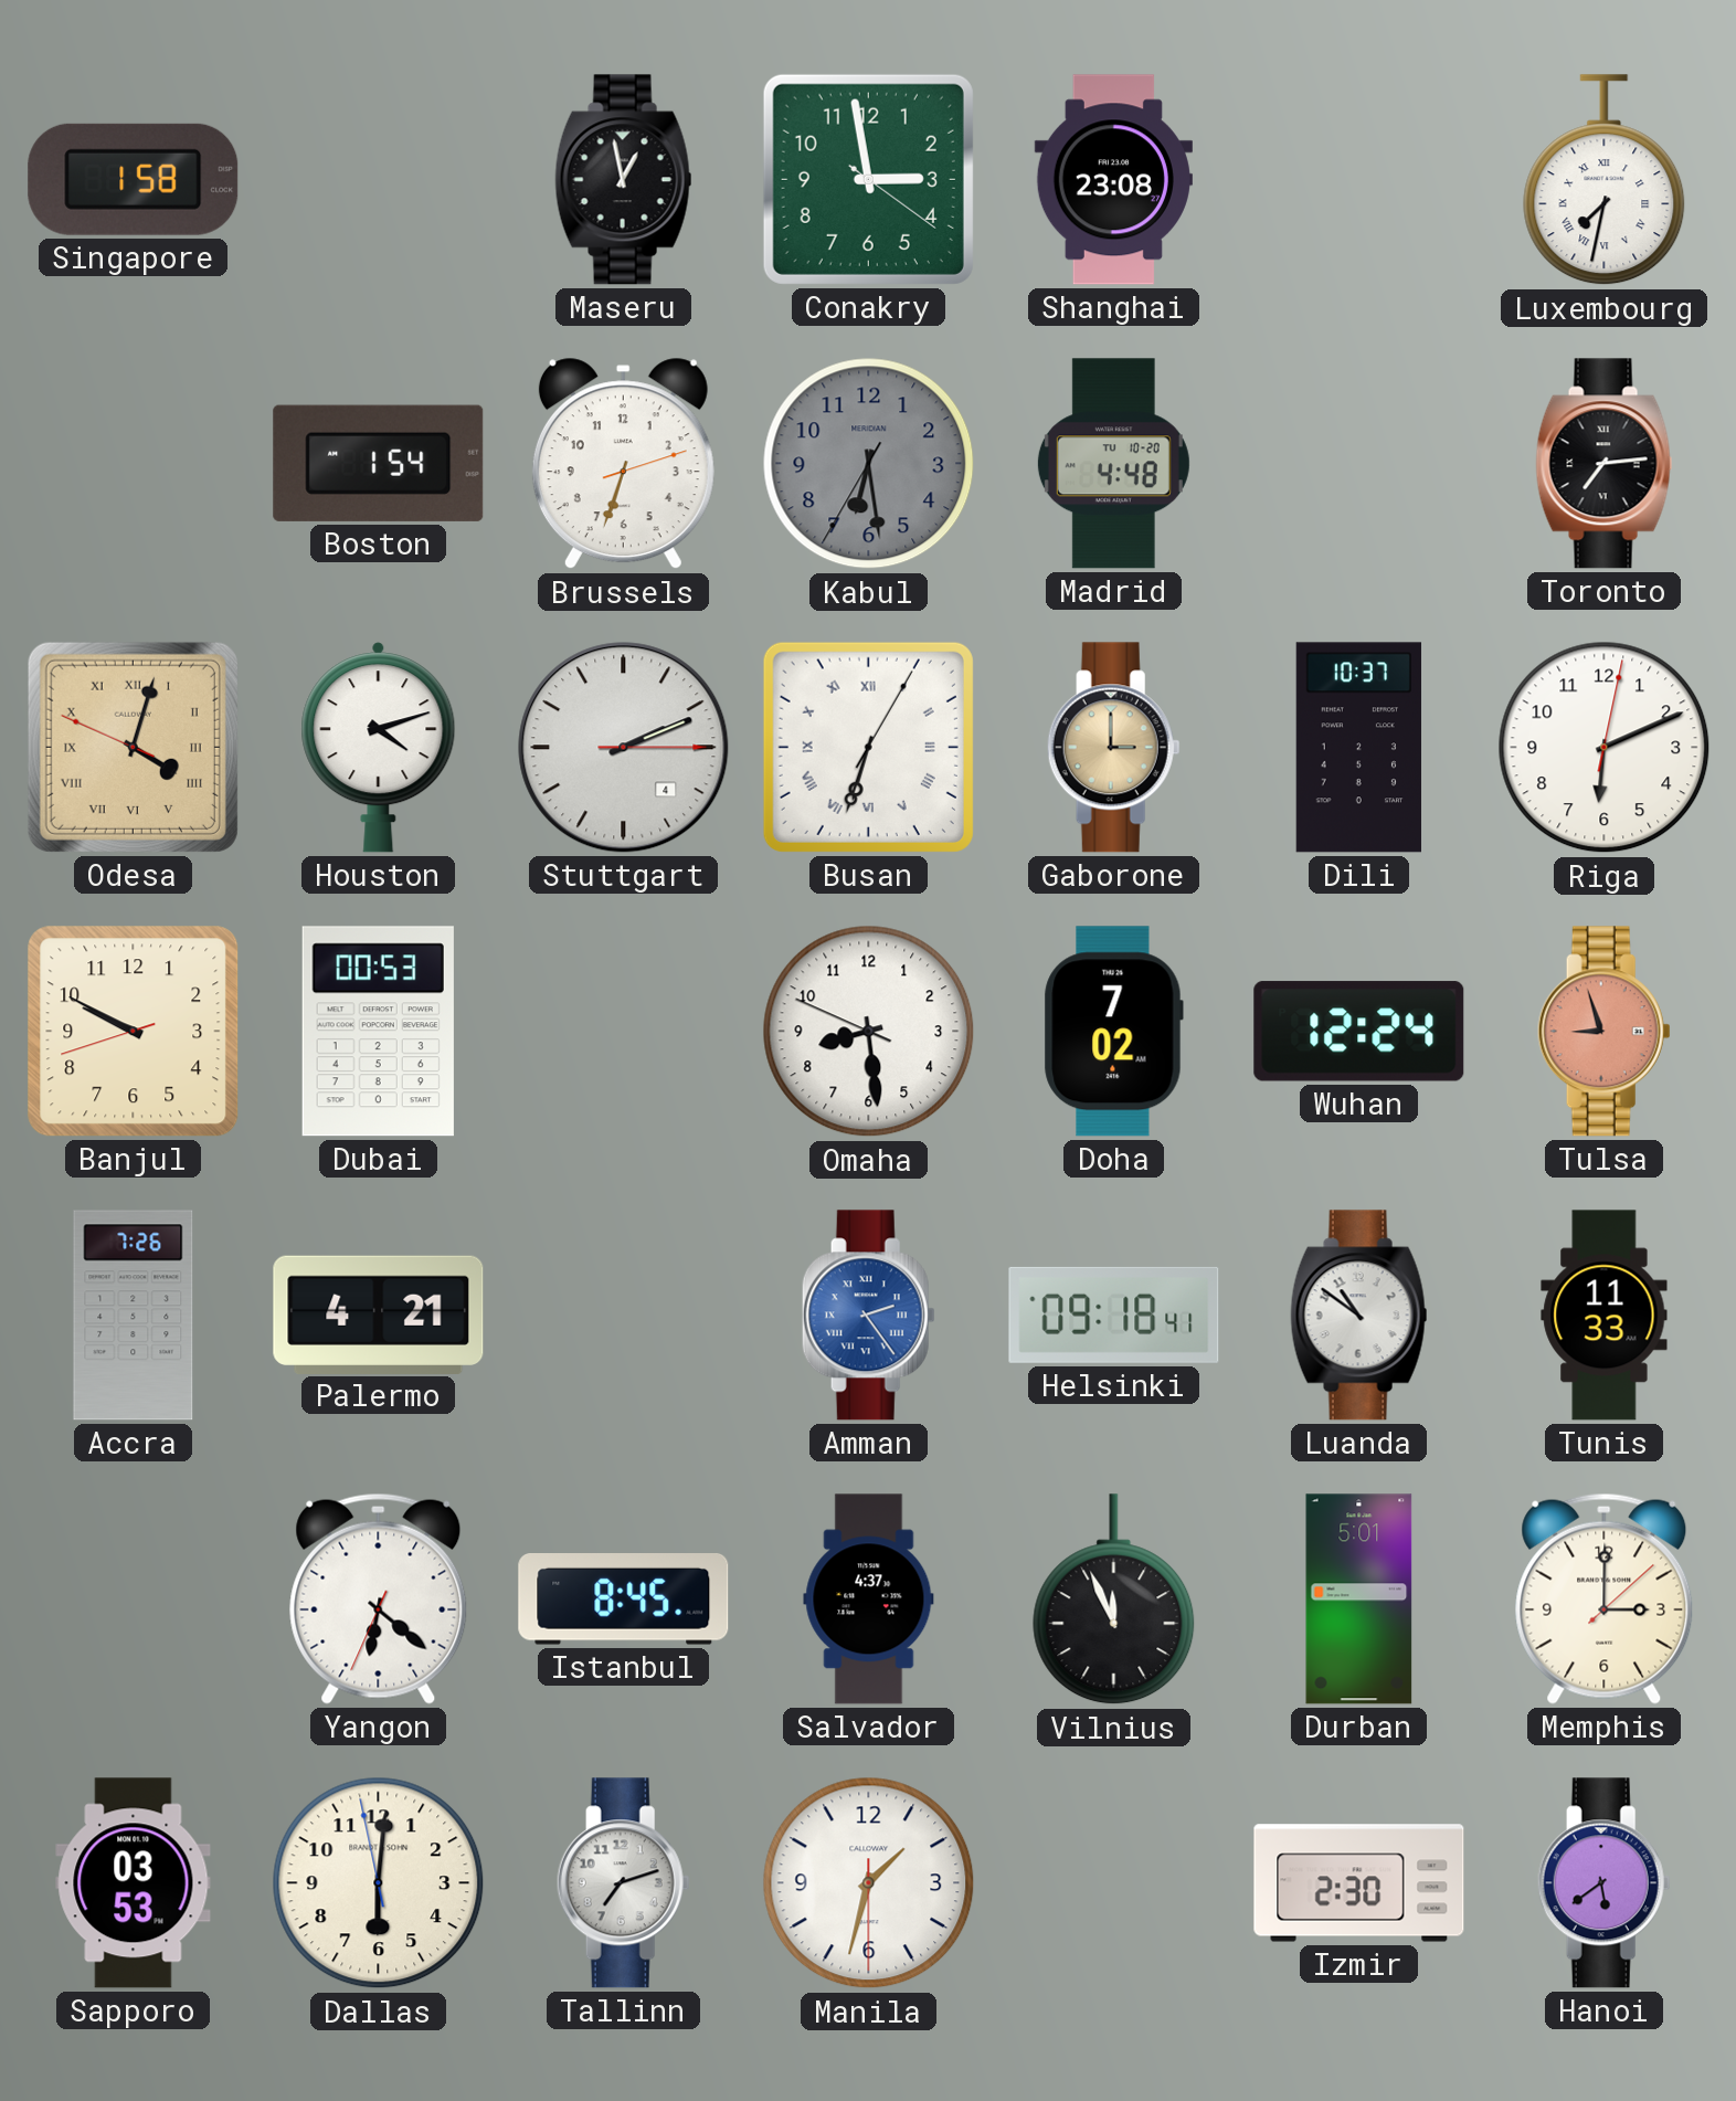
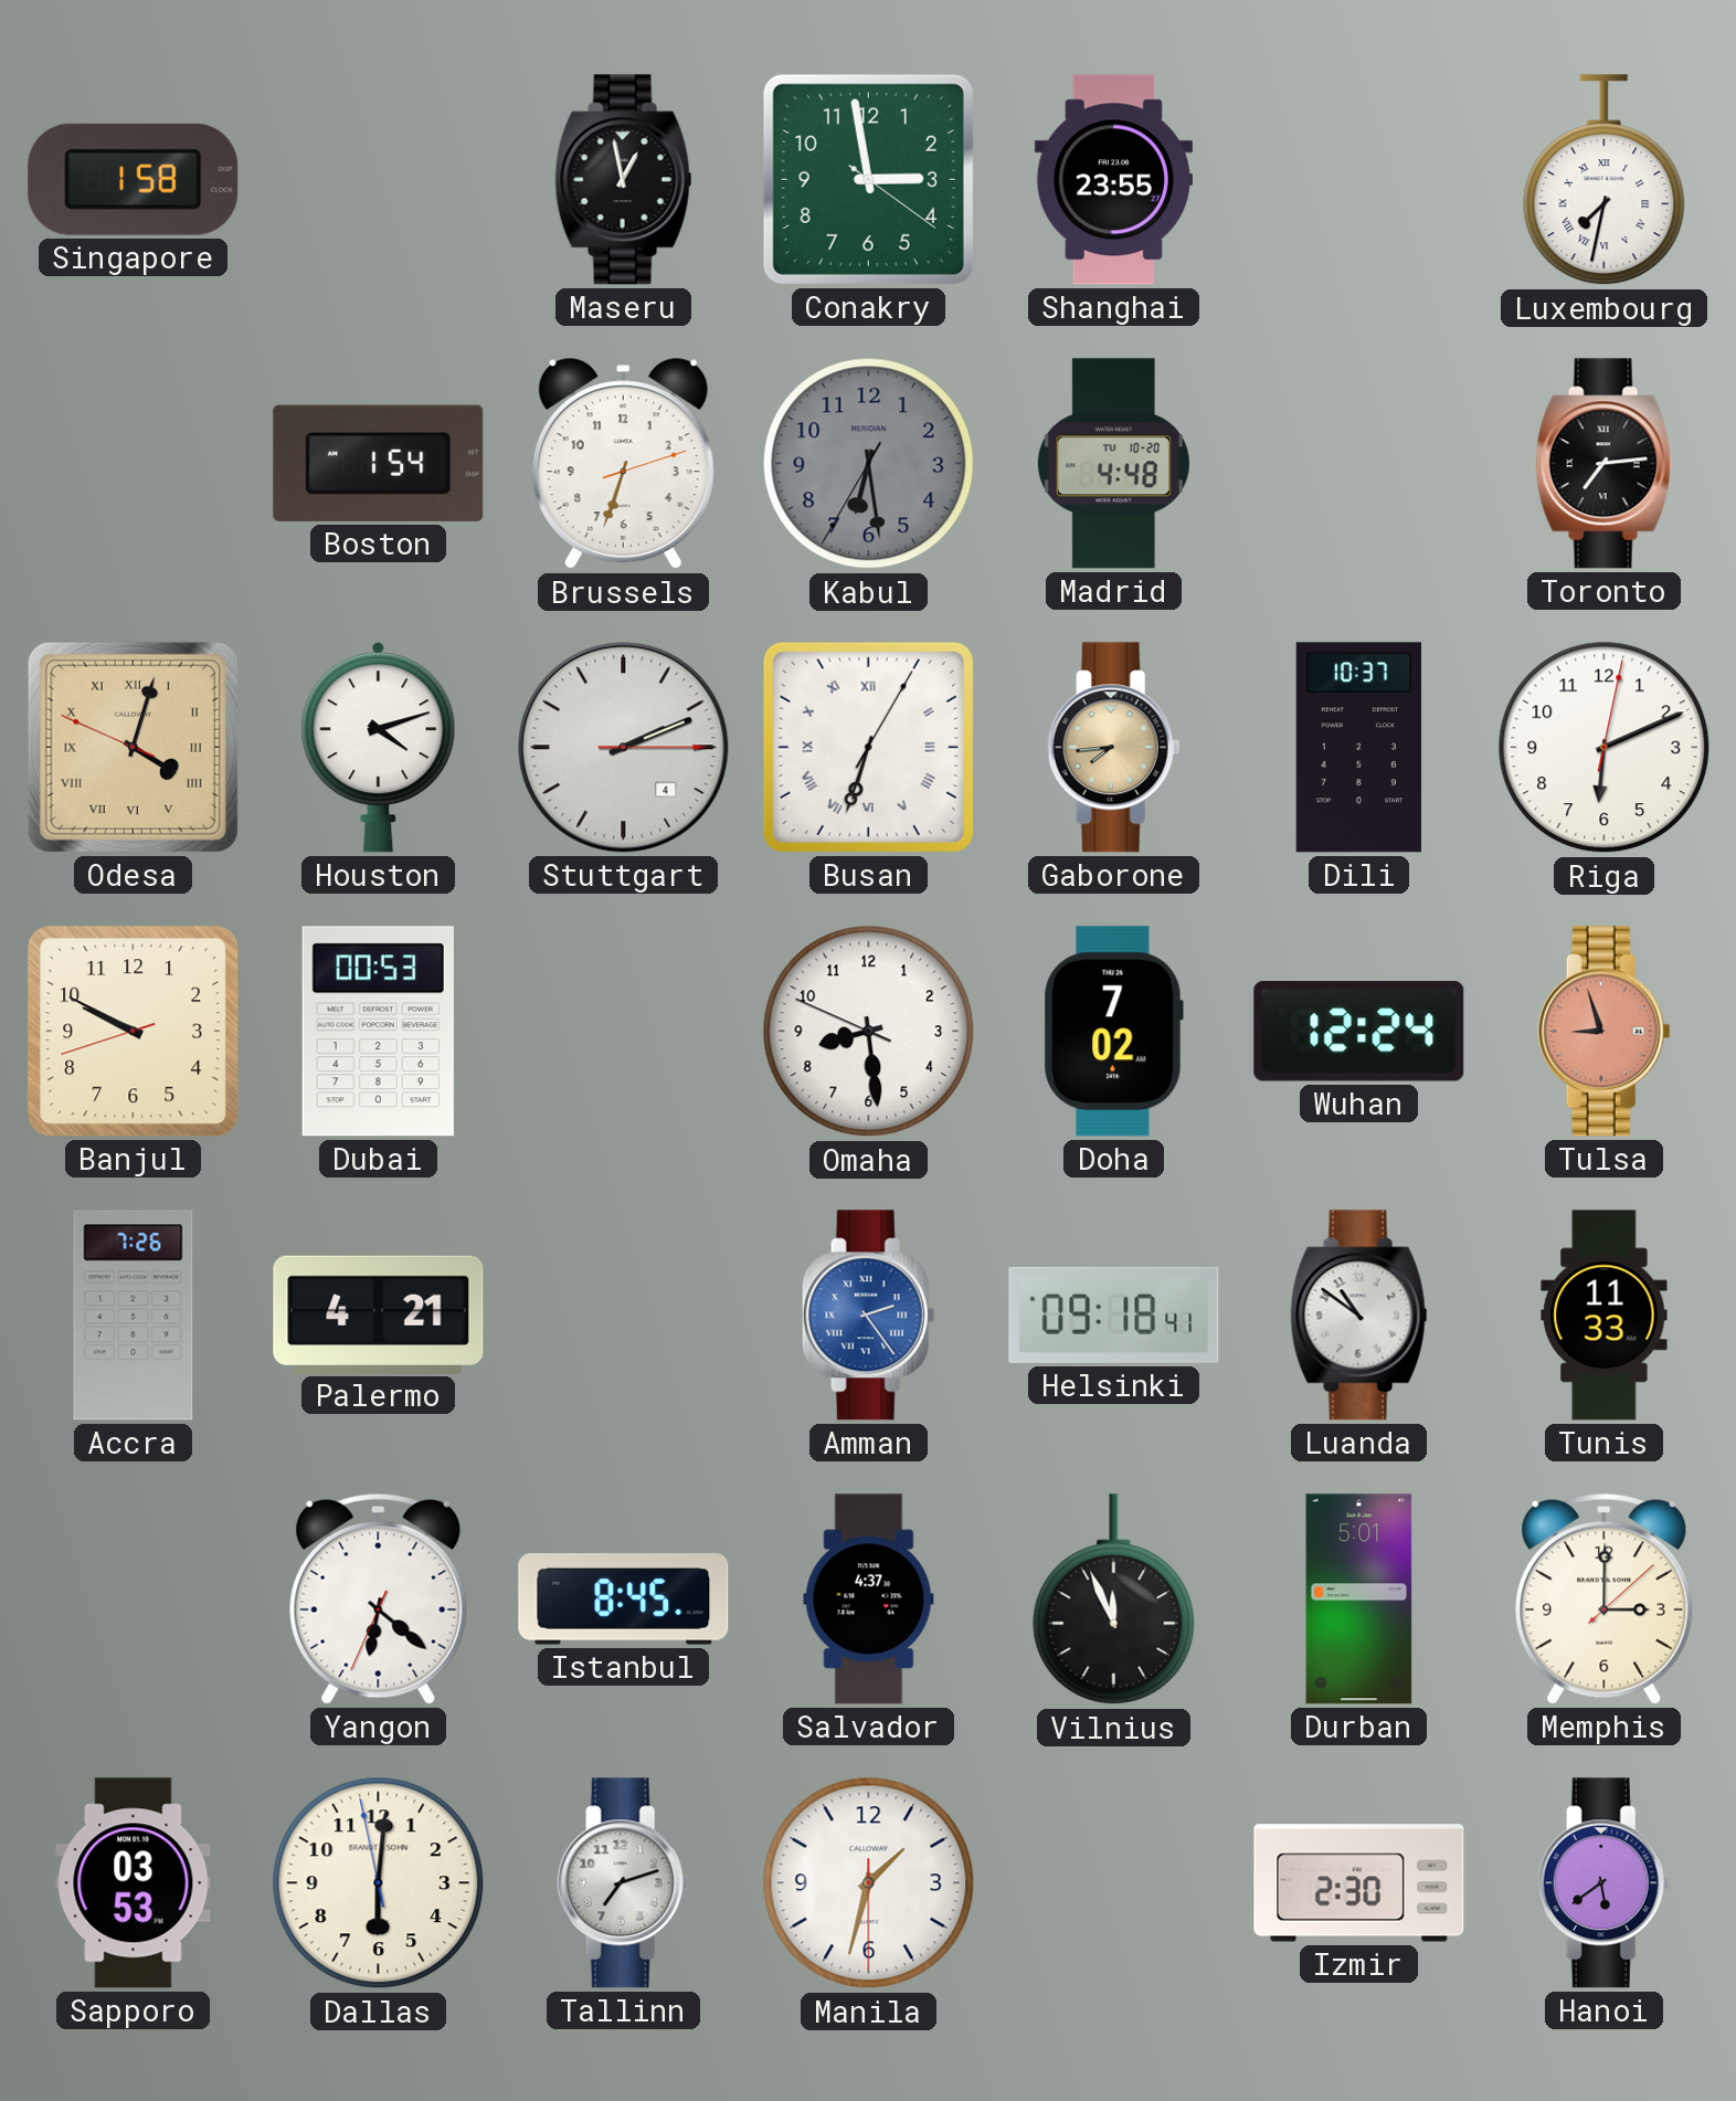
Shanghai: 23:08 -> 23:55 (1113, 180)
Gaborone: 3:00 -> 7:44 (1113, 748)
